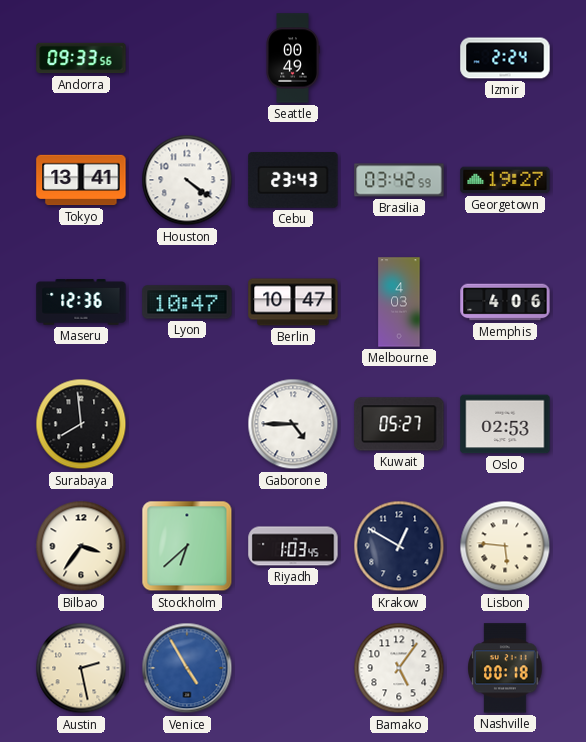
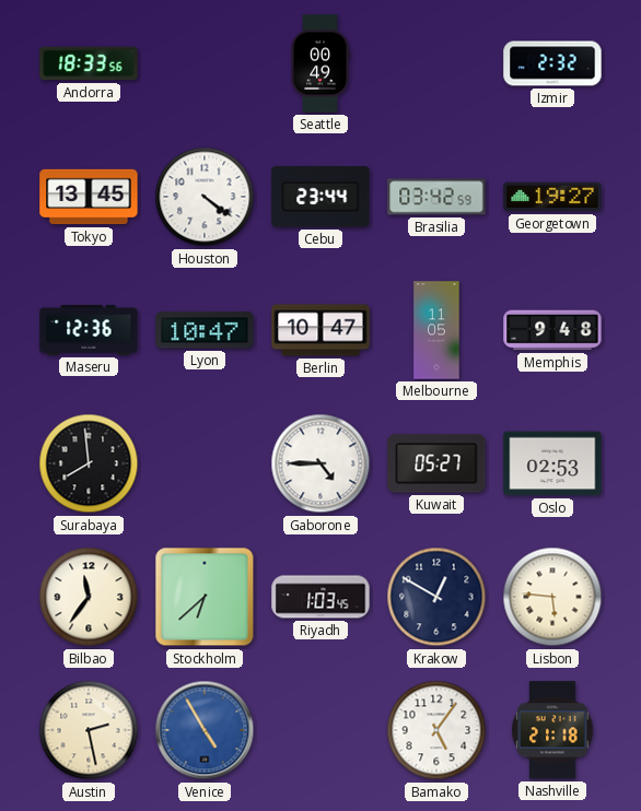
Andorra: 09:33 -> 18:33 (89, 63)
Izmir: 2:24 -> 2:32 (552, 63)
Tokyo: 13:41 -> 13:45 (89, 197)
Cebu: 23:43 -> 23:44 (320, 197)
Melbourne: 4:03 -> 11:05 (436, 330)
Memphis: 4:06 -> 9:48 (552, 330)
Bilbao: 3:36 -> 11:36 (89, 597)
Nashville: 00:18 -> 21:18 (552, 730)
